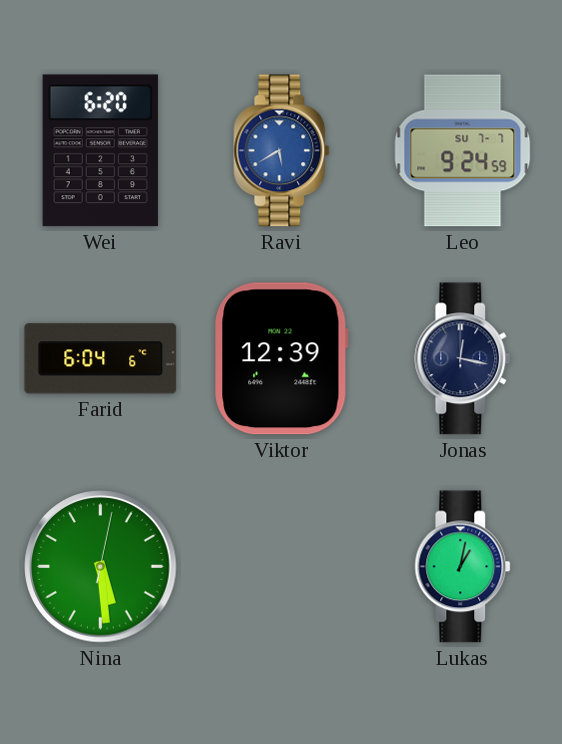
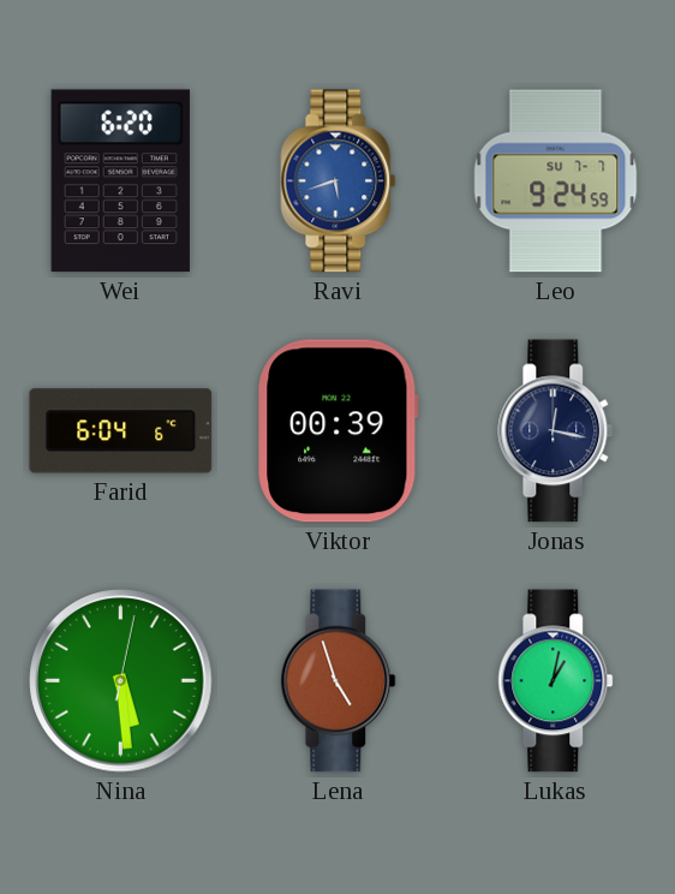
Ravi: 5:40 -> 5:42 (339, 181)
Viktor: 12:39 -> 00:39 (339, 431)
Lena: none -> 4:57 (339, 681)
